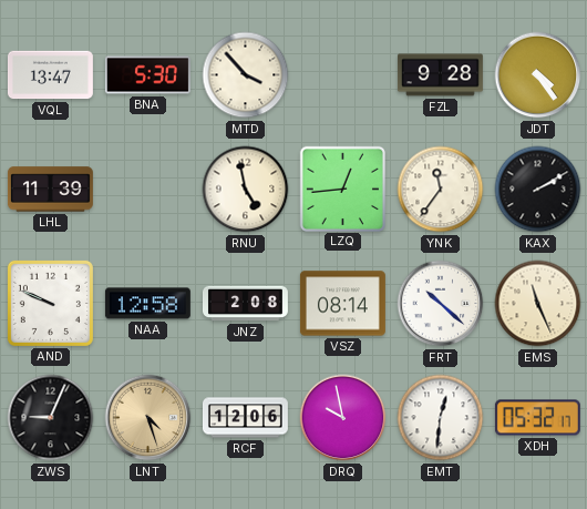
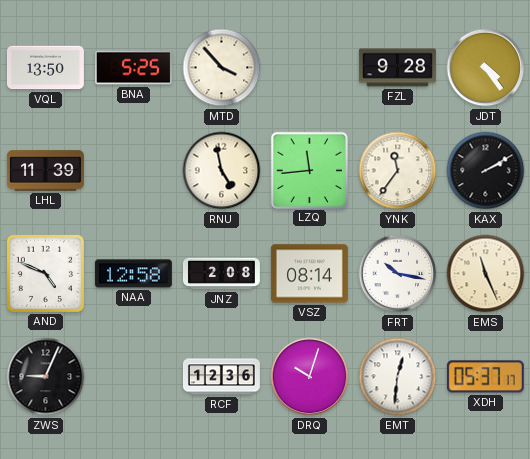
VQL: 13:47 -> 13:50 (45, 68)
BNA: 5:30 -> 5:25 (133, 68)
LZQ: 12:44 -> 11:44 (309, 170)
AND: 9:49 -> 4:49 (45, 273)
FRT: 10:22 -> 10:17 (398, 274)
LNT: 4:27 -> none (148, 418)
RCF: 12:06 -> 12:36 (221, 377)
DRQ: 9:58 -> 10:03 (310, 377)
XDH: 05:32 -> 05:37 (485, 377)
